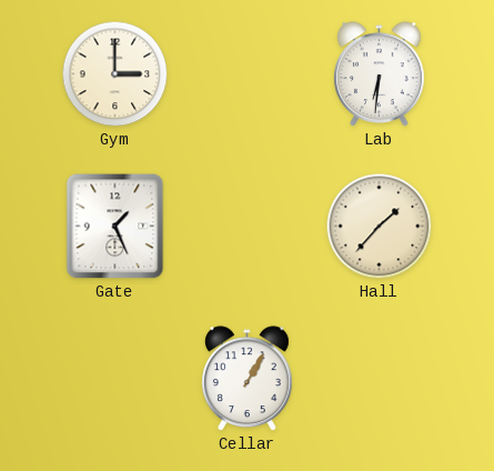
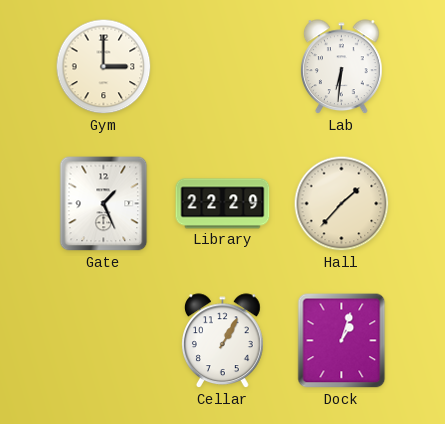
Library: none -> 22:29 (223, 204)
Dock: none -> 1:03 (342, 341)
